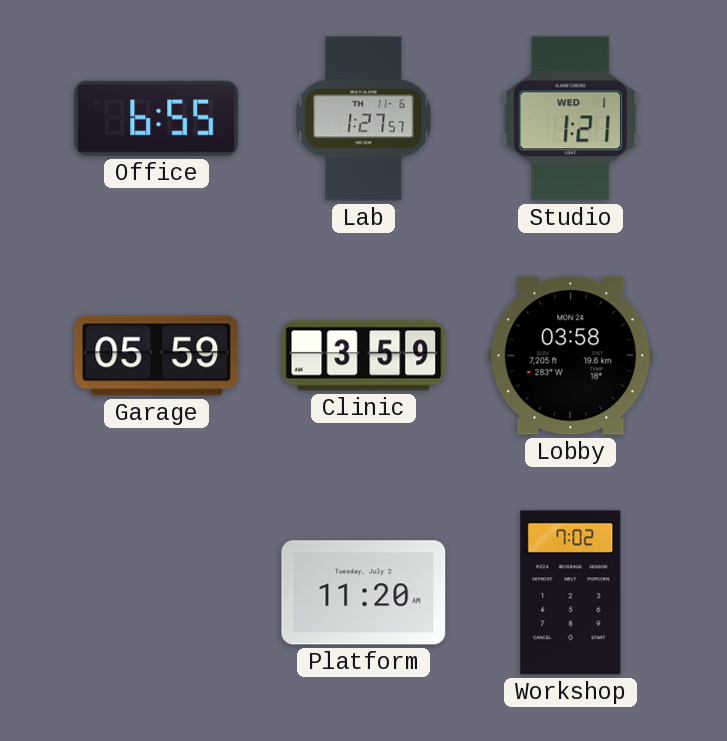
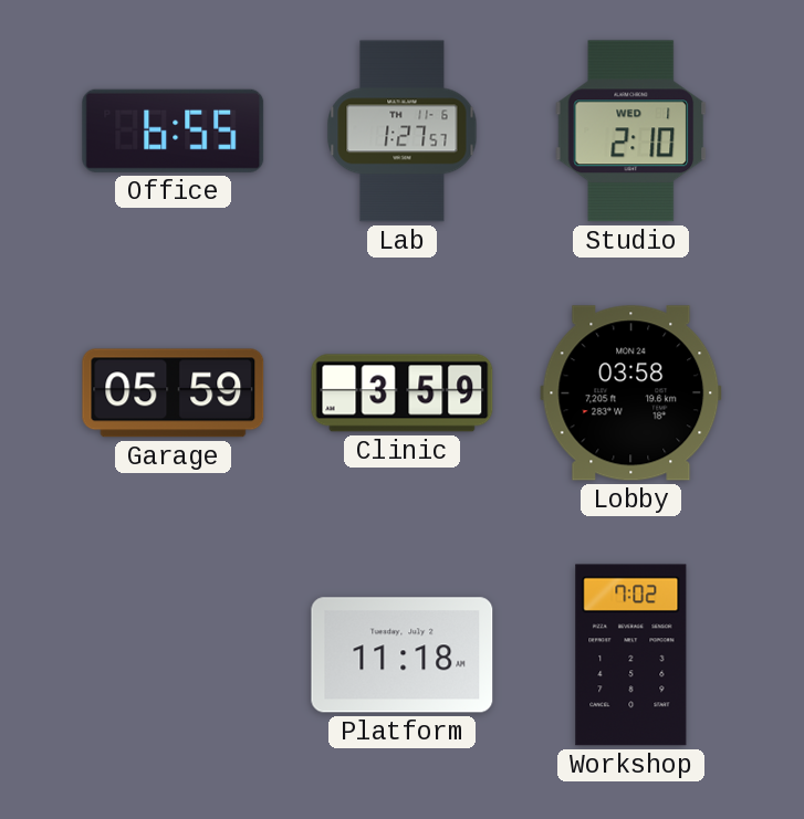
Studio: 1:21 -> 2:10 (631, 132)
Platform: 11:20 -> 11:18 (403, 655)
